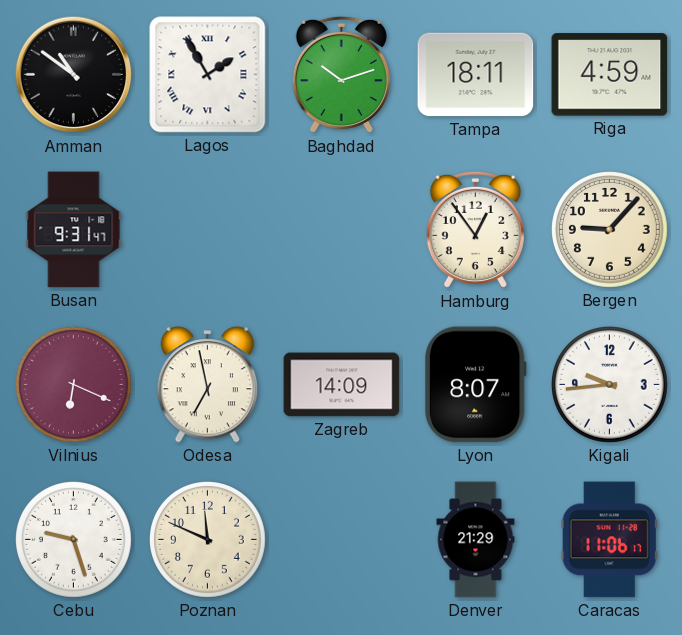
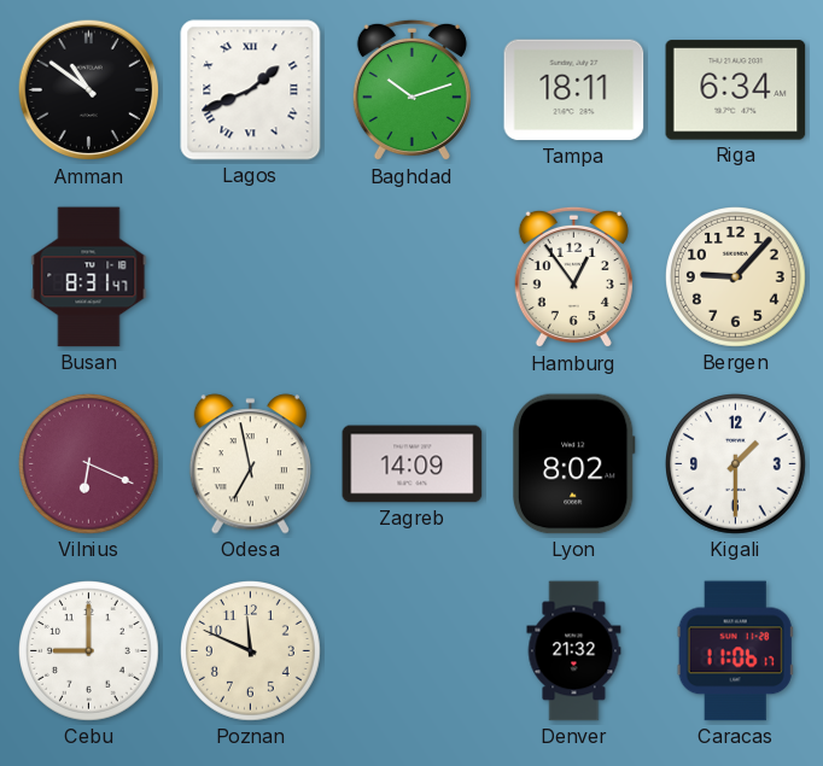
Lagos: 1:55 -> 1:41 (251, 90)
Riga: 4:59 -> 6:34 (736, 90)
Busan: 9:31 -> 8:31 (89, 277)
Lyon: 8:07 -> 8:02 (573, 464)
Kigali: 9:44 -> 1:30 (736, 464)
Cebu: 9:27 -> 9:00 (89, 651)
Denver: 21:29 -> 21:32 (574, 651)
